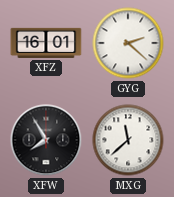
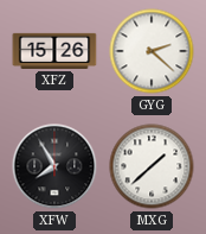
XFZ: 16:01 -> 15:26 (54, 51)
MXG: 11:38 -> 1:38 (152, 166)
